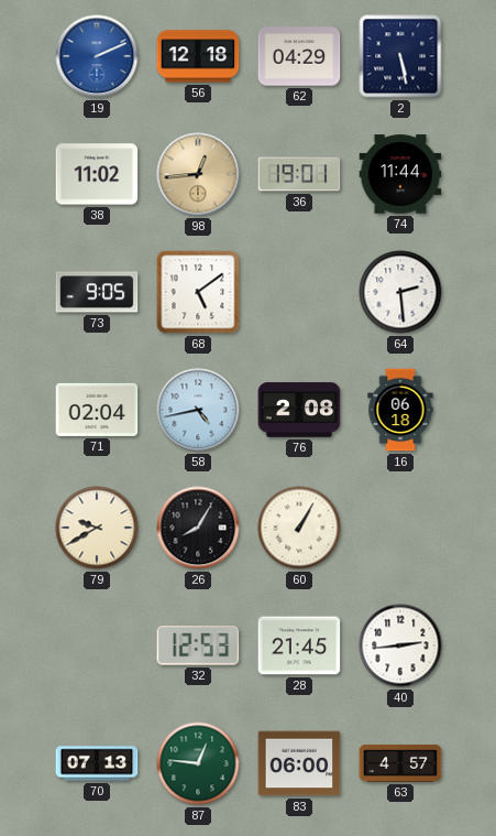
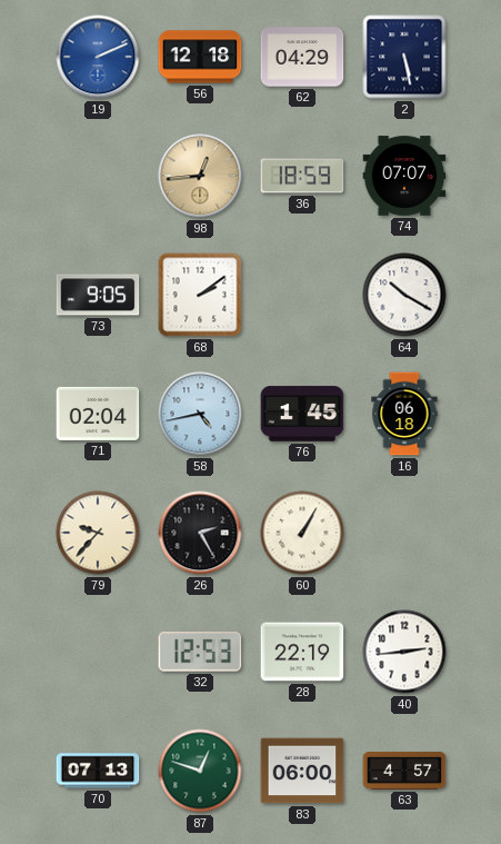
38: 11:02 -> none (97, 174)
36: 19:01 -> 18:59 (302, 176)
74: 11:44 -> 07:07 (404, 176)
68: 5:09 -> 2:09 (200, 295)
64: 2:29 -> 10:20 (404, 295)
76: 2:08 -> 1:45 (302, 414)
79: 9:40 -> 9:37 (98, 533)
26: 8:05 -> 2:25 (200, 533)
28: 21:45 -> 22:19 (302, 652)
87: 12:46 -> 12:48 (200, 771)
